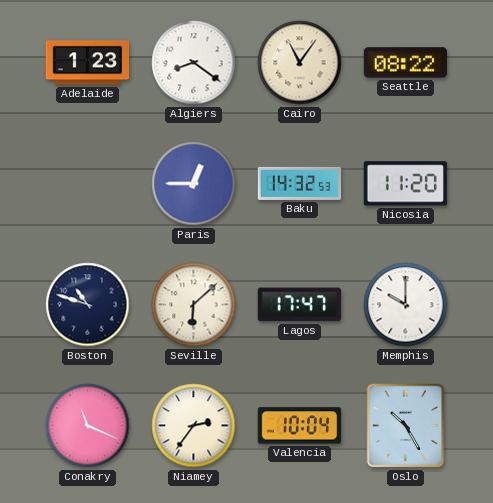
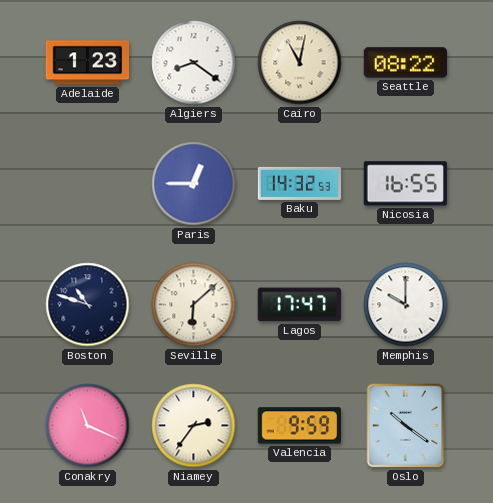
Cairo: 11:06 -> 11:02 (300, 63)
Nicosia: 11:20 -> 16:55 (405, 184)
Valencia: 10:04 -> 9:59 (299, 426)
Oslo: 10:25 -> 10:21 (406, 426)
